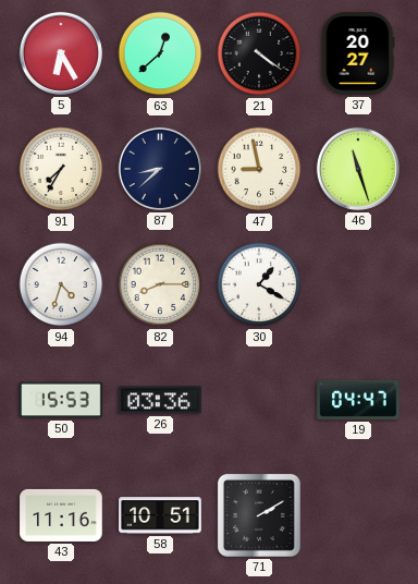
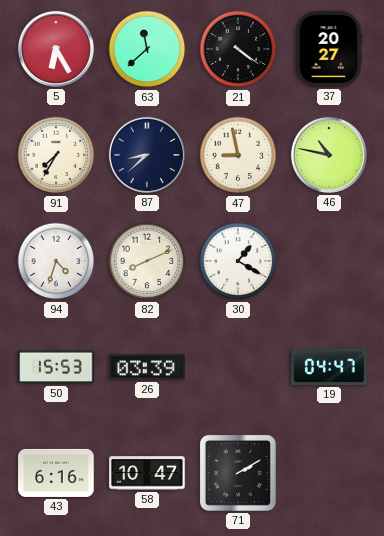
63: 12:38 -> 11:38 (147, 49)
46: 11:27 -> 10:47 (329, 155)
82: 8:15 -> 8:11 (147, 261)
26: 03:36 -> 03:39 (147, 367)
43: 11:16 -> 6:16 (56, 473)
58: 10:51 -> 10:47 (147, 473)
